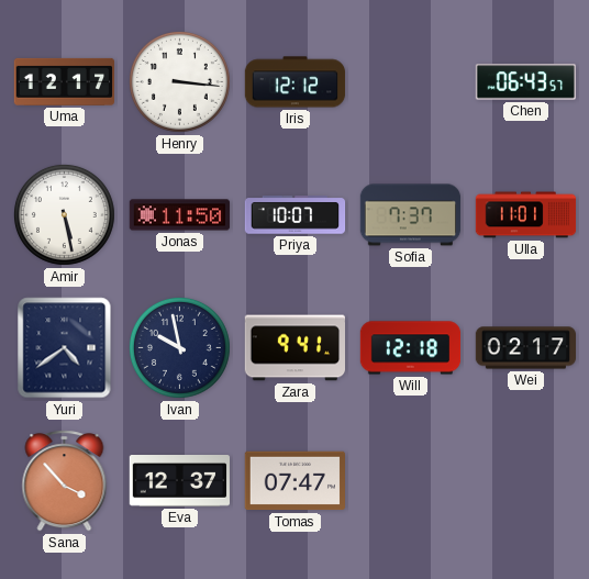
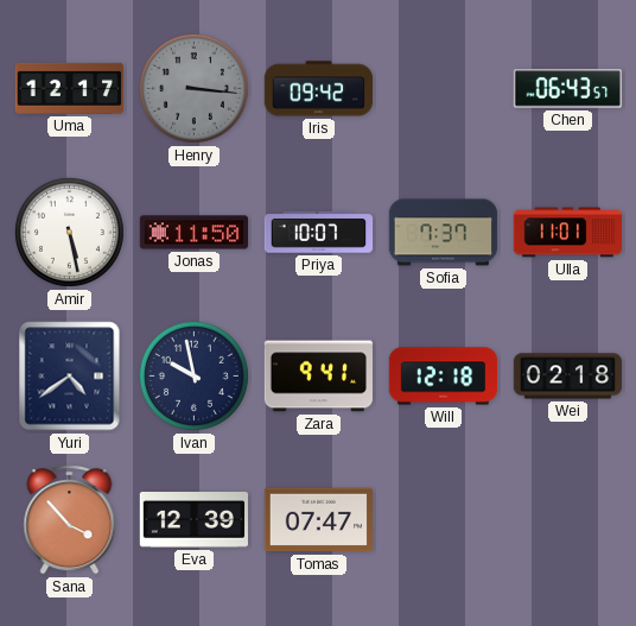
Henry dial: white -> grey (193, 88)
Iris: 12:12 -> 09:42 (319, 89)
Wei: 02:17 -> 02:18 (568, 377)
Eva: 12:37 -> 12:39 (193, 520)
